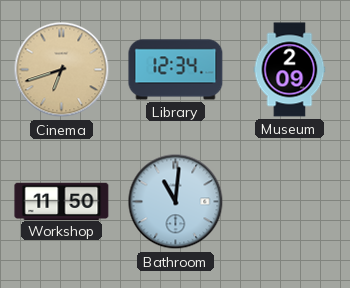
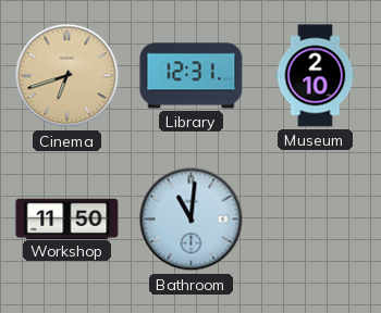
Library: 12:34 -> 12:31 (192, 76)
Museum: 2:09 -> 2:10 (316, 76)
